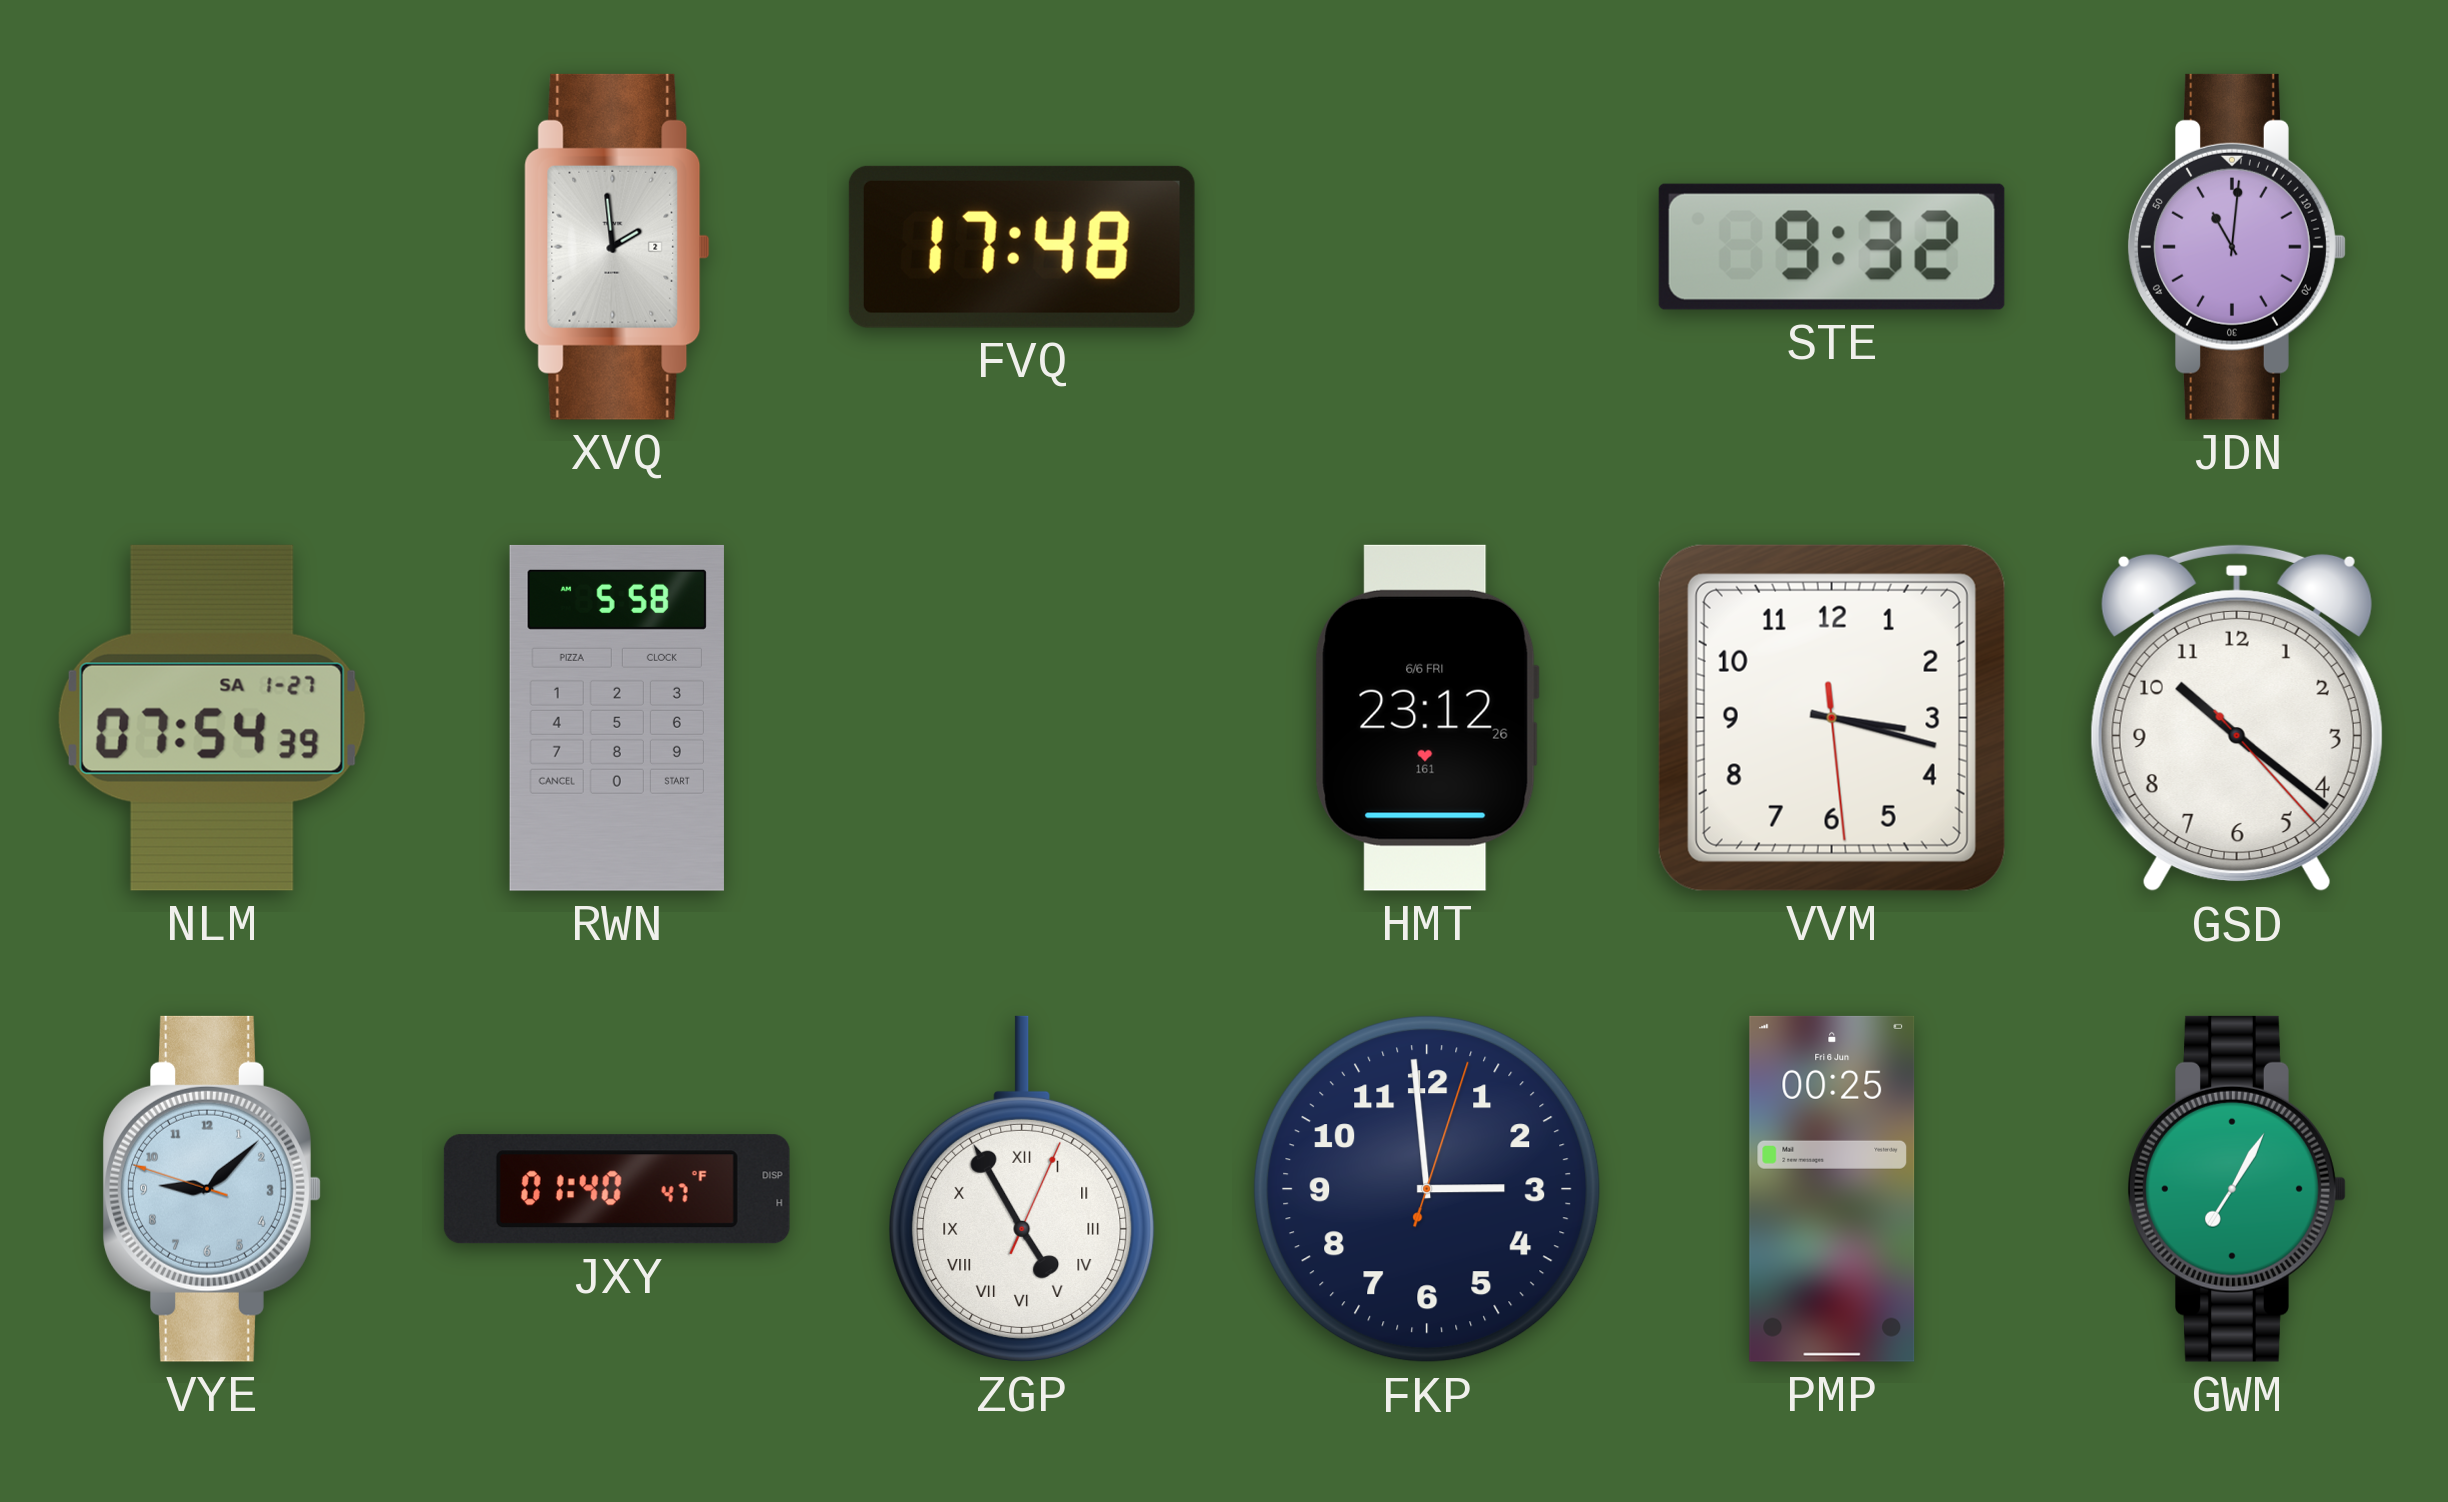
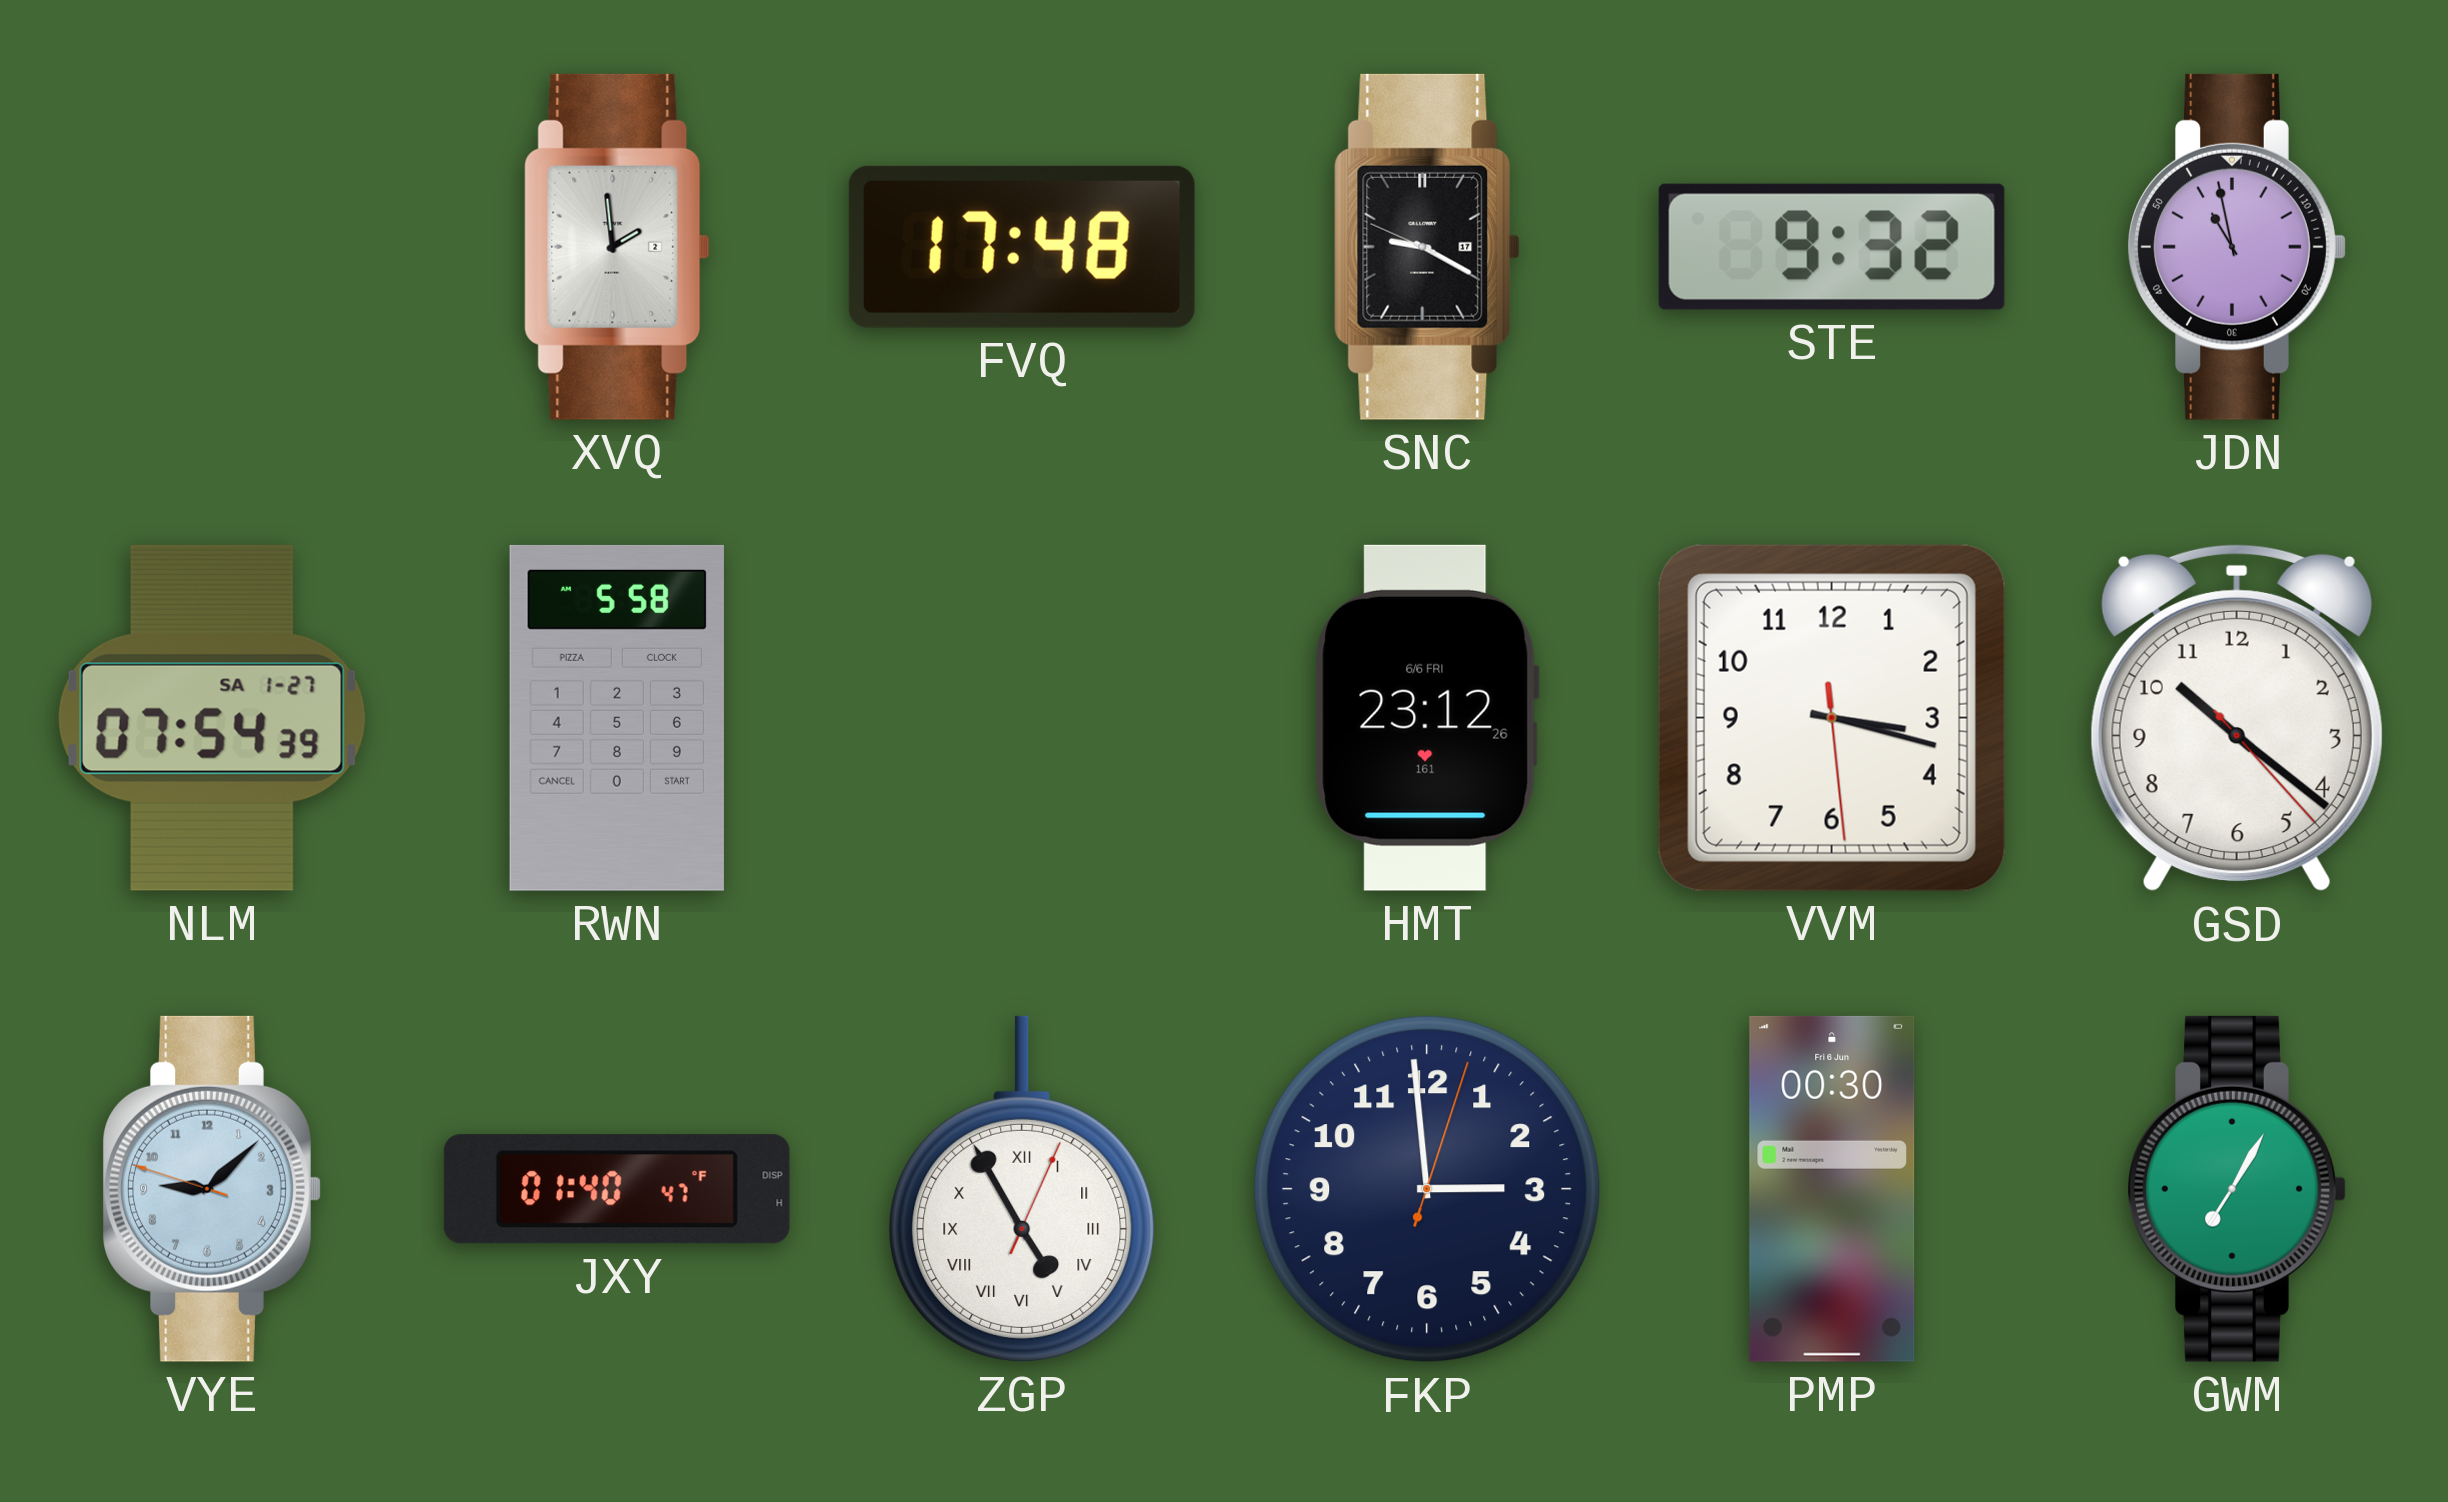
SNC: none -> 9:19 (1427, 247)
JDN: 11:01 -> 10:58 (2237, 247)
PMP: 00:25 -> 00:30 (1832, 1189)
